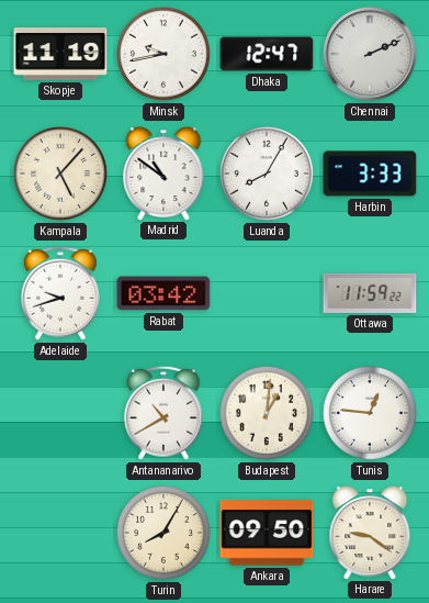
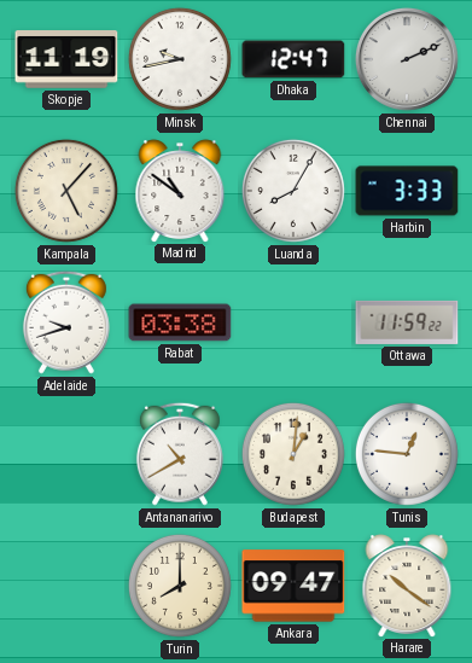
Rabat: 03:42 -> 03:38 (180, 322)
Turin: 8:05 -> 8:00 (180, 586)
Ankara: 09:50 -> 09:47 (293, 586)
Harare: 9:21 -> 10:21 (407, 586)
